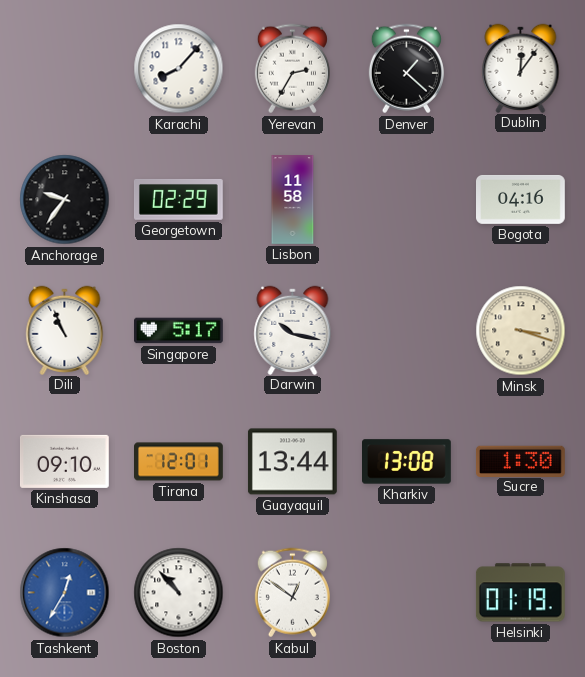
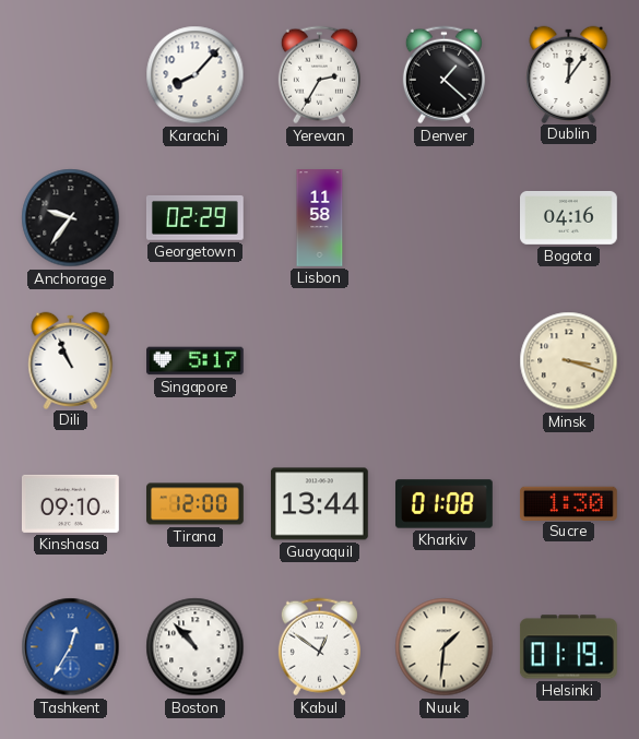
Darwin: 10:17 -> none (293, 330)
Tirana: 12:01 -> 12:00 (196, 504)
Kharkiv: 13:08 -> 01:08 (445, 504)
Nuuk: none -> 1:31 (445, 647)
